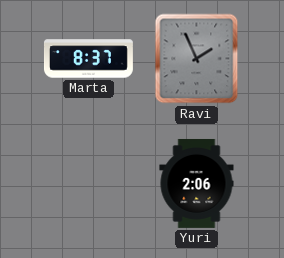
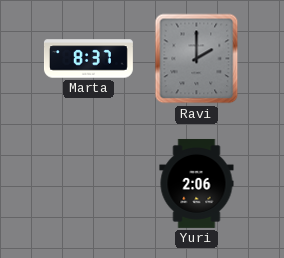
Ravi: 1:56 -> 2:00 (197, 59)
